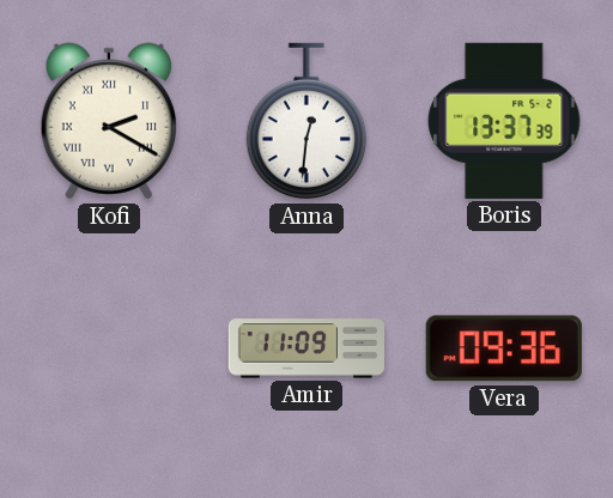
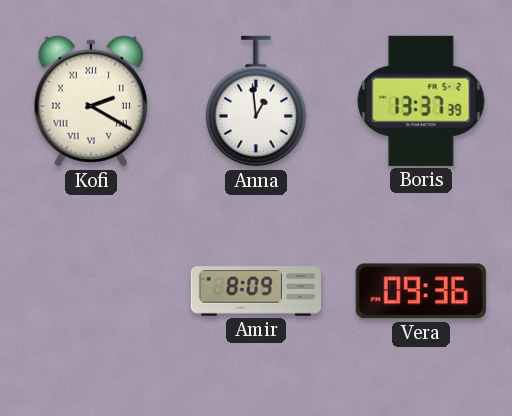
Anna: 12:31 -> 12:59 (256, 101)
Amir: 11:09 -> 8:09 (255, 291)
